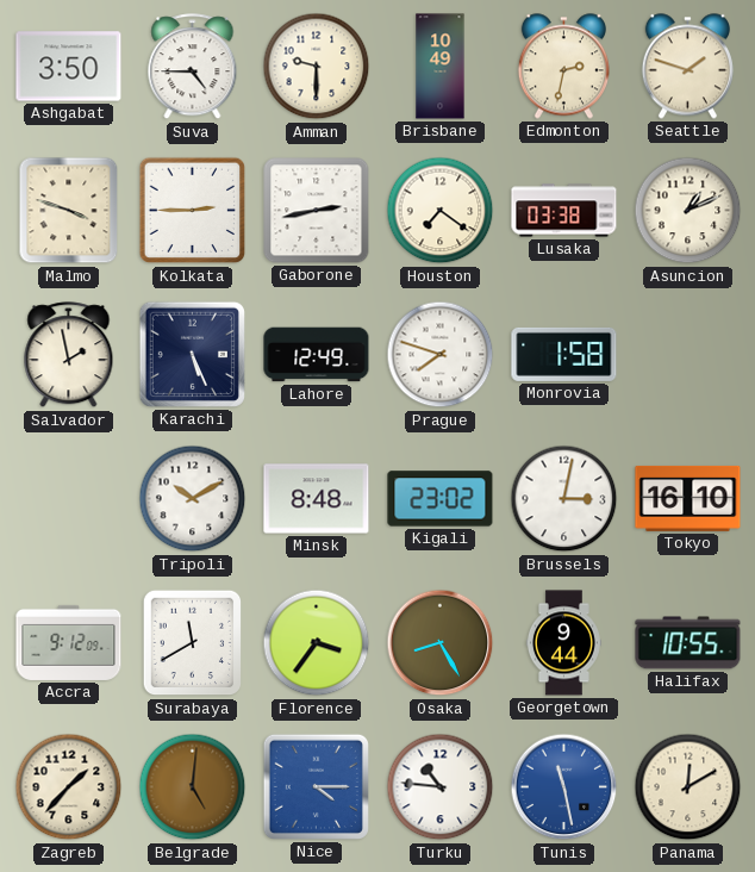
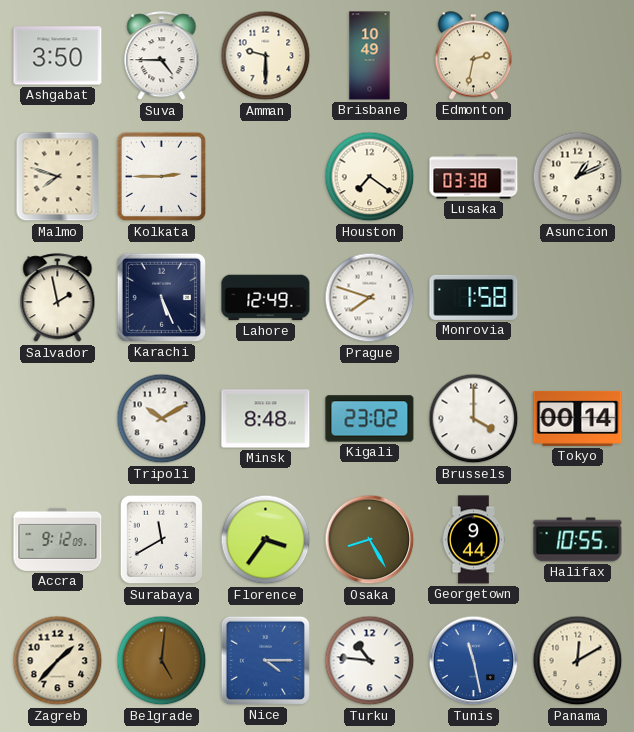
Seattle: 1:48 -> none (687, 67)
Malmo: 3:48 -> 7:48 (58, 177)
Gaborone: 2:43 -> none (317, 211)
Brussels: 3:02 -> 4:00 (474, 419)
Tokyo: 16:10 -> 00:14 (578, 418)
